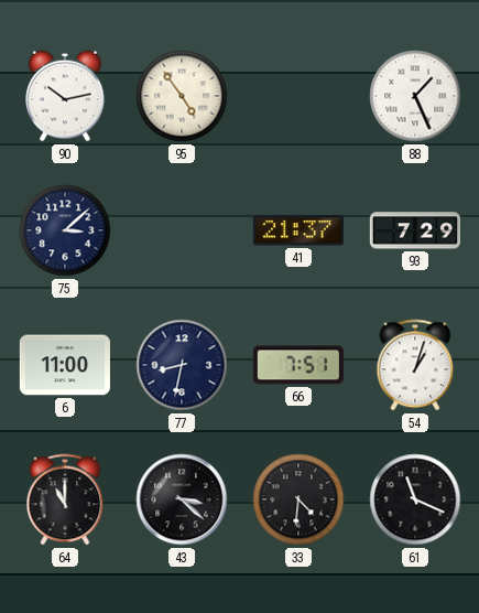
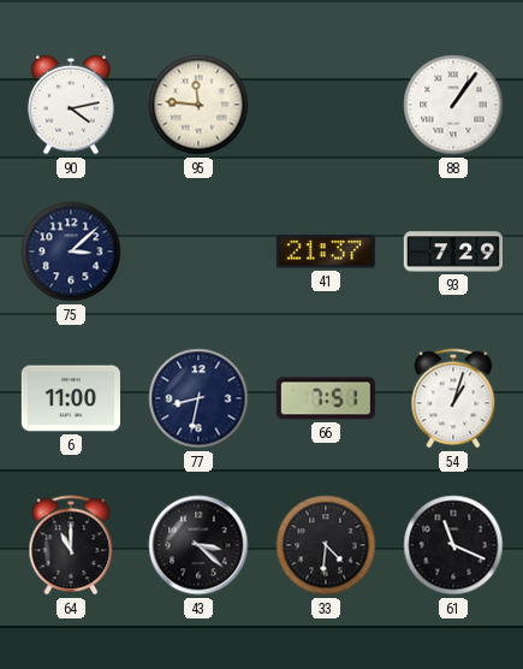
90: 10:13 -> 4:13 (71, 105)
95: 4:54 -> 11:46 (198, 105)
88: 1:26 -> 1:06 (453, 105)
